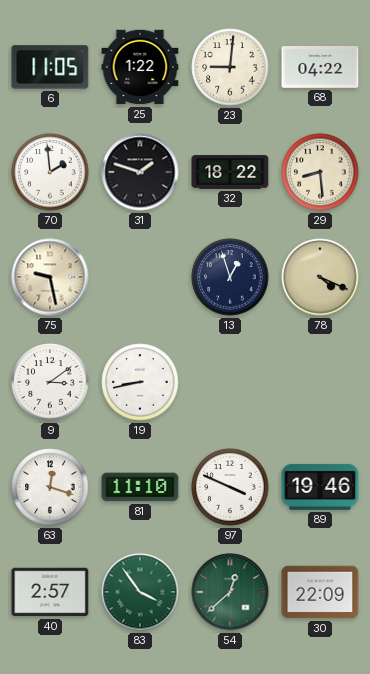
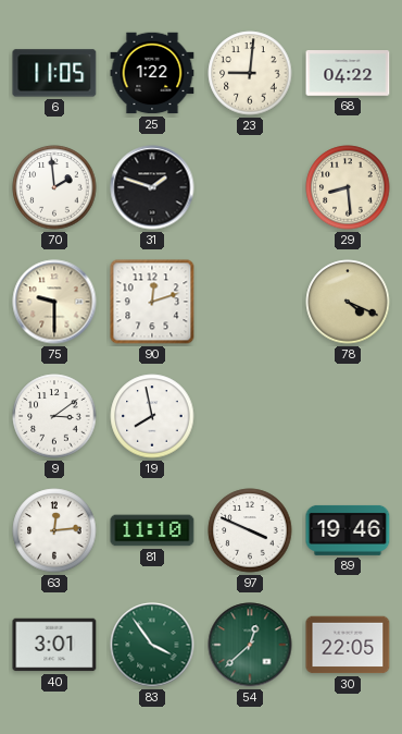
32: 18:22 -> none (230, 172)
75: 9:28 -> 9:30 (54, 302)
90: none -> 12:12 (152, 302)
13: 12:57 -> none (230, 277)
19: 8:43 -> 7:58 (152, 416)
63: 12:18 -> 12:14 (54, 530)
40: 2:57 -> 3:01 (54, 645)
30: 22:09 -> 22:05 (348, 645)
